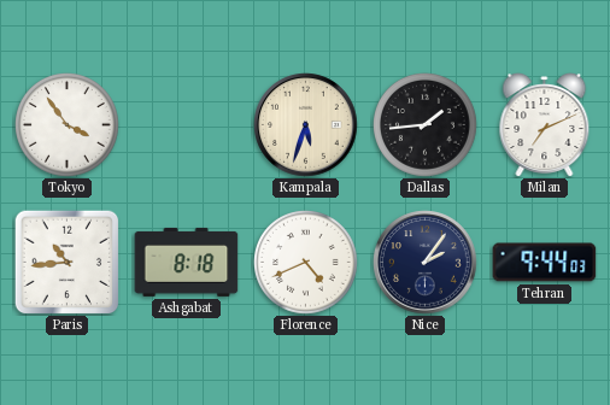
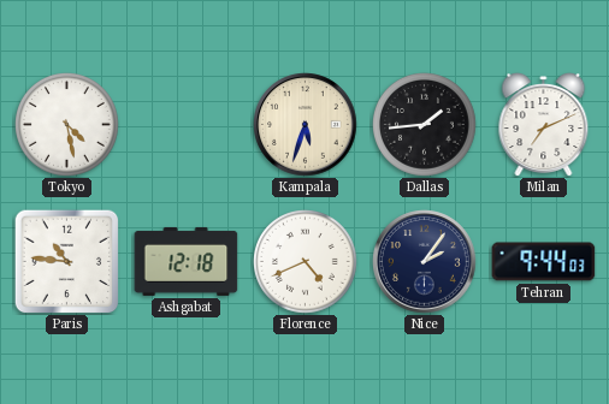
Tokyo: 3:54 -> 4:28 (67, 125)
Paris: 10:44 -> 10:46 (66, 261)
Ashgabat: 8:18 -> 12:18 (187, 261)
